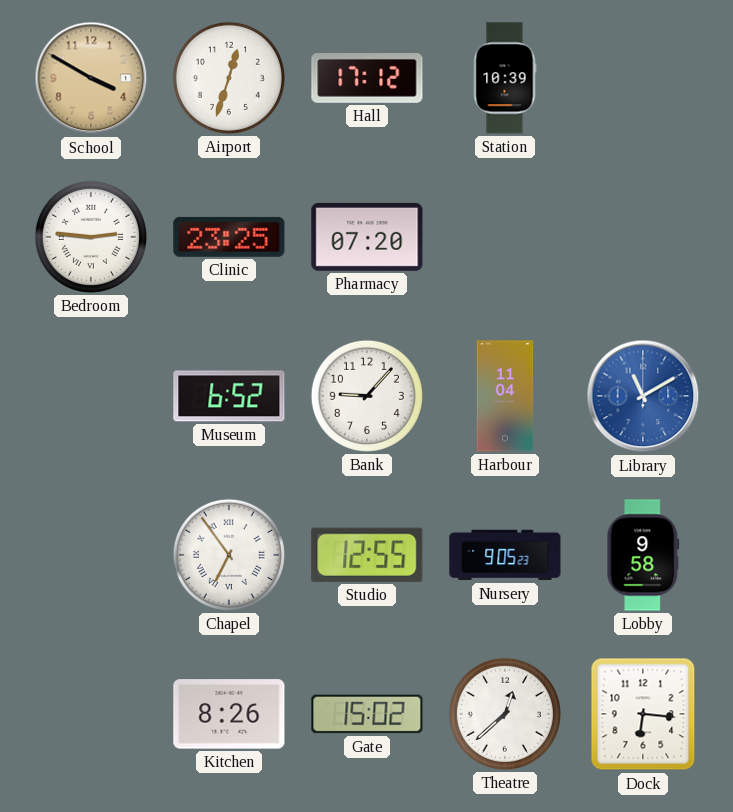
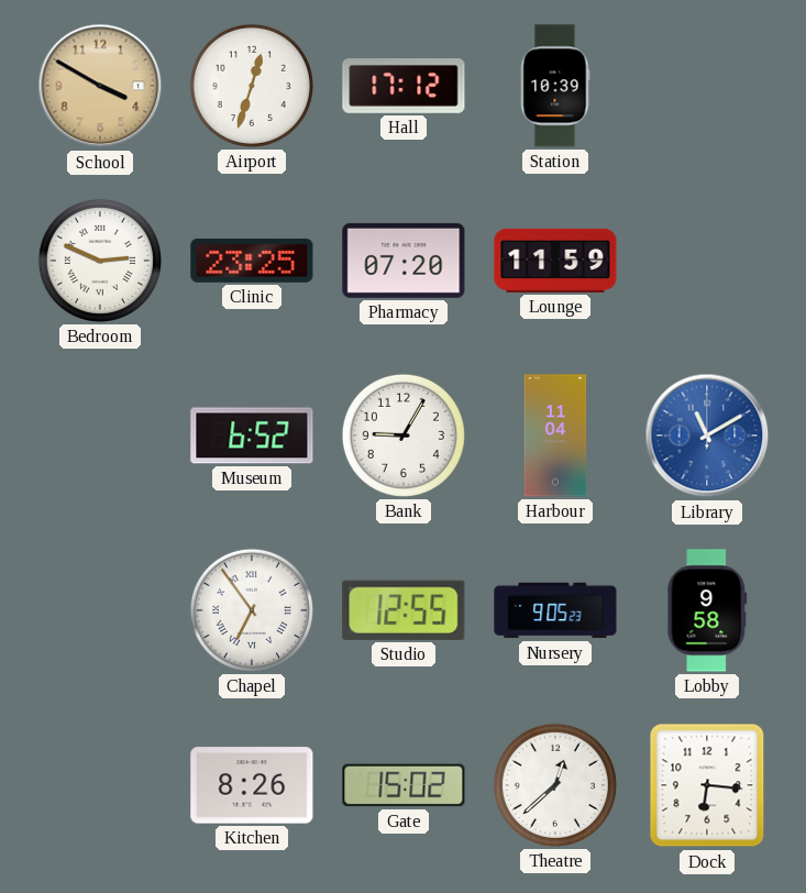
Bedroom: 2:46 -> 2:49 (100, 261)
Lounge: none -> 11:59 (555, 261)
Bank: 9:07 -> 9:05 (404, 436)
